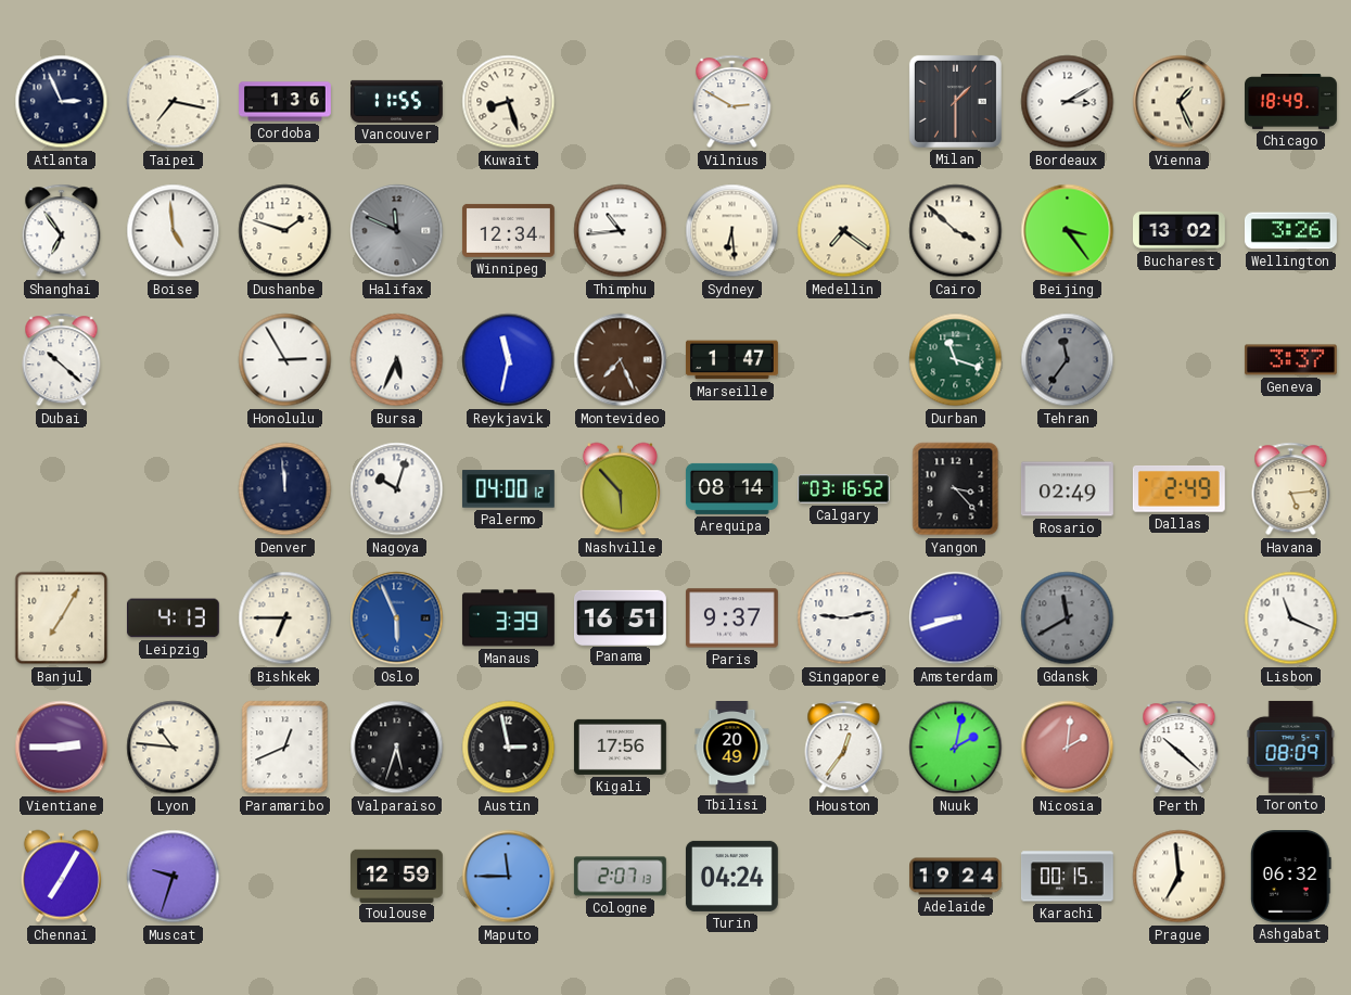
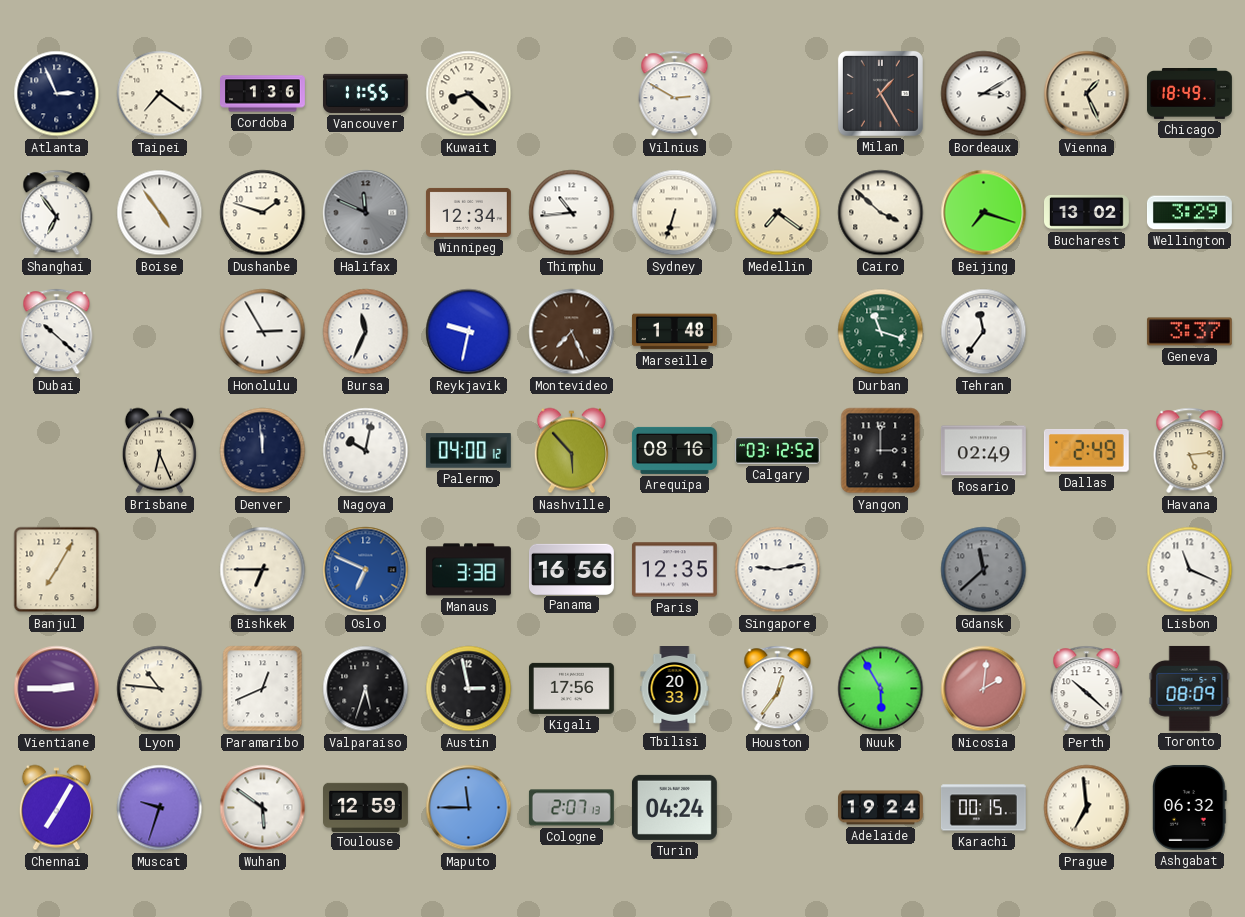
Taipei: 7:17 -> 7:21 (160, 94)
Kuwait: 8:27 -> 8:22 (469, 94)
Milan: 1:30 -> 1:25 (880, 93)
Boise: 4:59 -> 4:54 (160, 213)
Sydney: 6:29 -> 6:33 (675, 213)
Beijing: 3:24 -> 7:18 (984, 213)
Wellington: 3:26 -> 3:29 (1189, 213)
Bursa: 5:34 -> 11:34 (366, 332)
Reykjavik: 11:32 -> 9:32 (469, 332)
Marseille: 1:47 -> 1:48 (675, 332)
Tehran dial: grey -> white (984, 332)
Brisbane: none -> 6:26 (159, 451)
Nagoya: 10:03 -> 10:02 (366, 451)
Arequipa: 08:14 -> 08:16 (674, 450)
Calgary: 03:16 -> 03:12 (777, 451)
Yangon: 3:23 -> 3:00 (881, 451)
Leipzig: 4:13 -> none (173, 618)
Oslo: 5:56 -> 6:49 (366, 570)
Manaus: 3:39 -> 3:38 (468, 570)
Panama: 16:51 -> 16:56 (572, 569)
Paris: 9:37 -> 12:35 (674, 570)
Amsterdam: 8:42 -> none (956, 618)
Gdansk: 11:40 -> 11:38 (984, 570)
Tbilisi: 20:49 -> 20:33 (675, 689)
Nuuk: 2:02 -> 5:55 (881, 689)
Wuhan: none -> 5:51 (263, 808)
